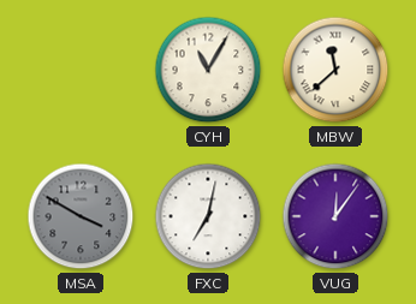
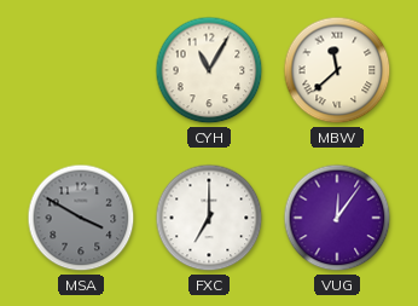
FXC: 7:02 -> 7:00 (209, 218)
